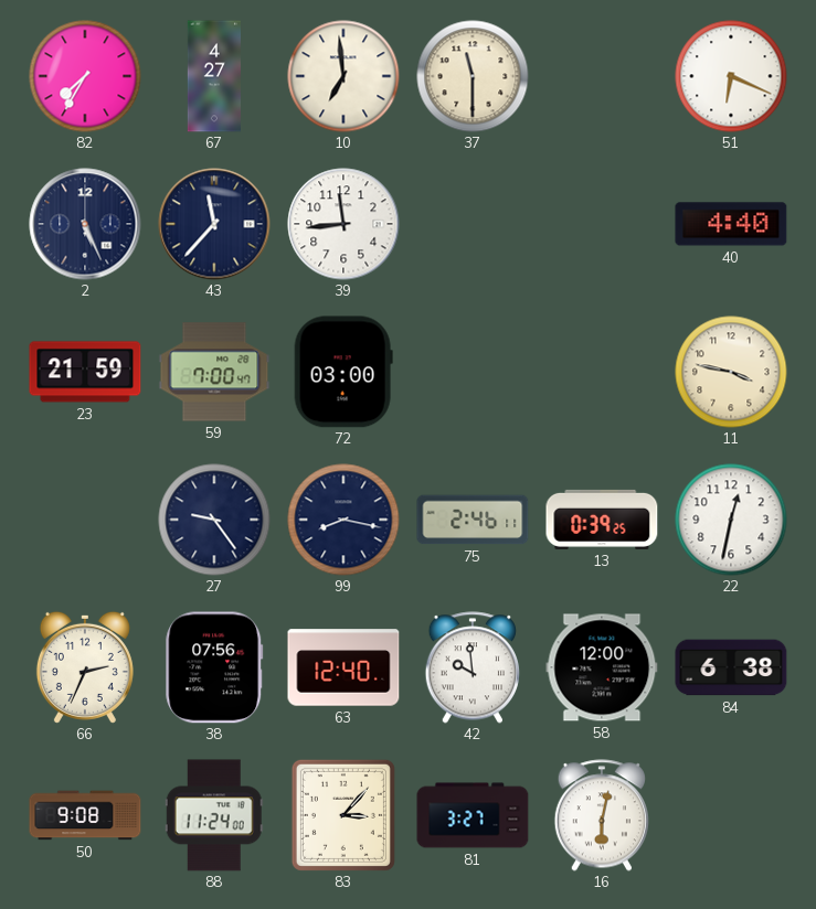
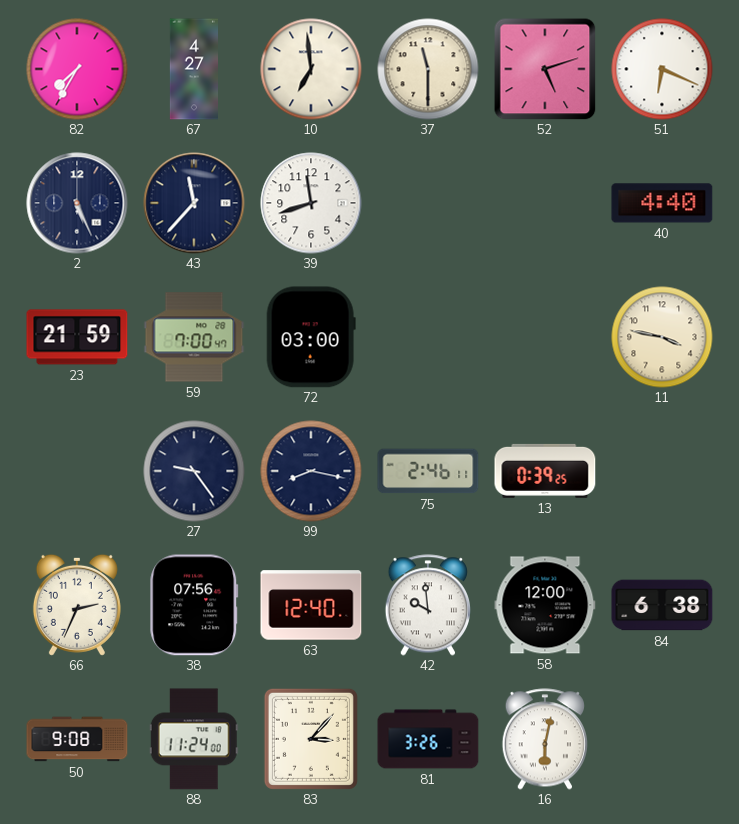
52: none -> 5:12 (545, 69)
39: 11:44 -> 11:42 (311, 203)
22: 12:32 -> none (731, 520)
81: 3:27 -> 3:26 (428, 739)
